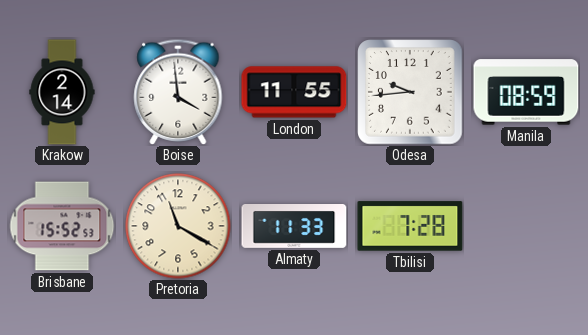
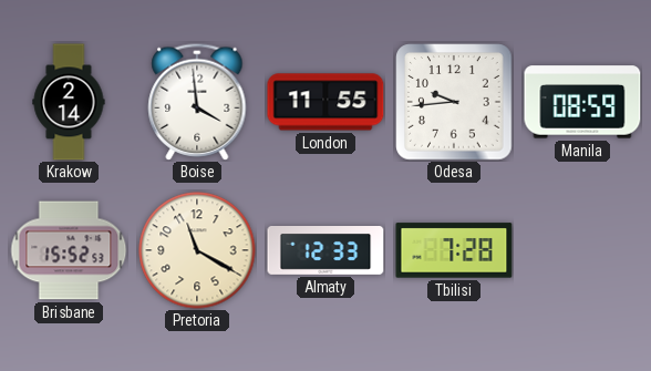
Almaty: 11:33 -> 12:33 (325, 251)
